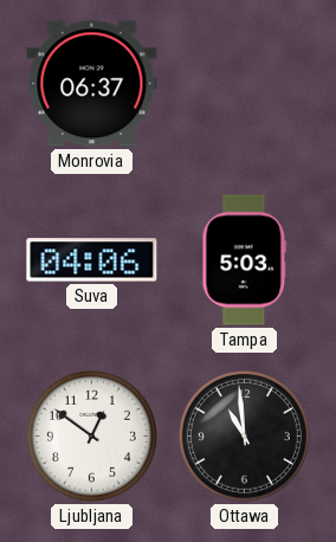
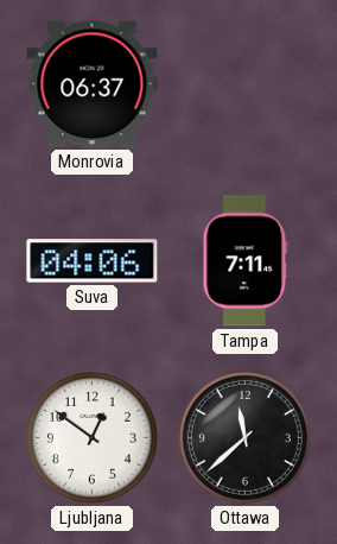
Tampa: 5:03 -> 7:11 (246, 261)
Ottawa: 10:59 -> 11:38 (244, 437)
